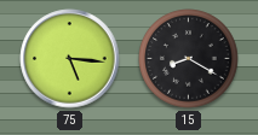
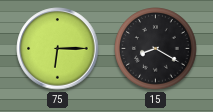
75: 5:16 -> 6:15 (58, 49)
